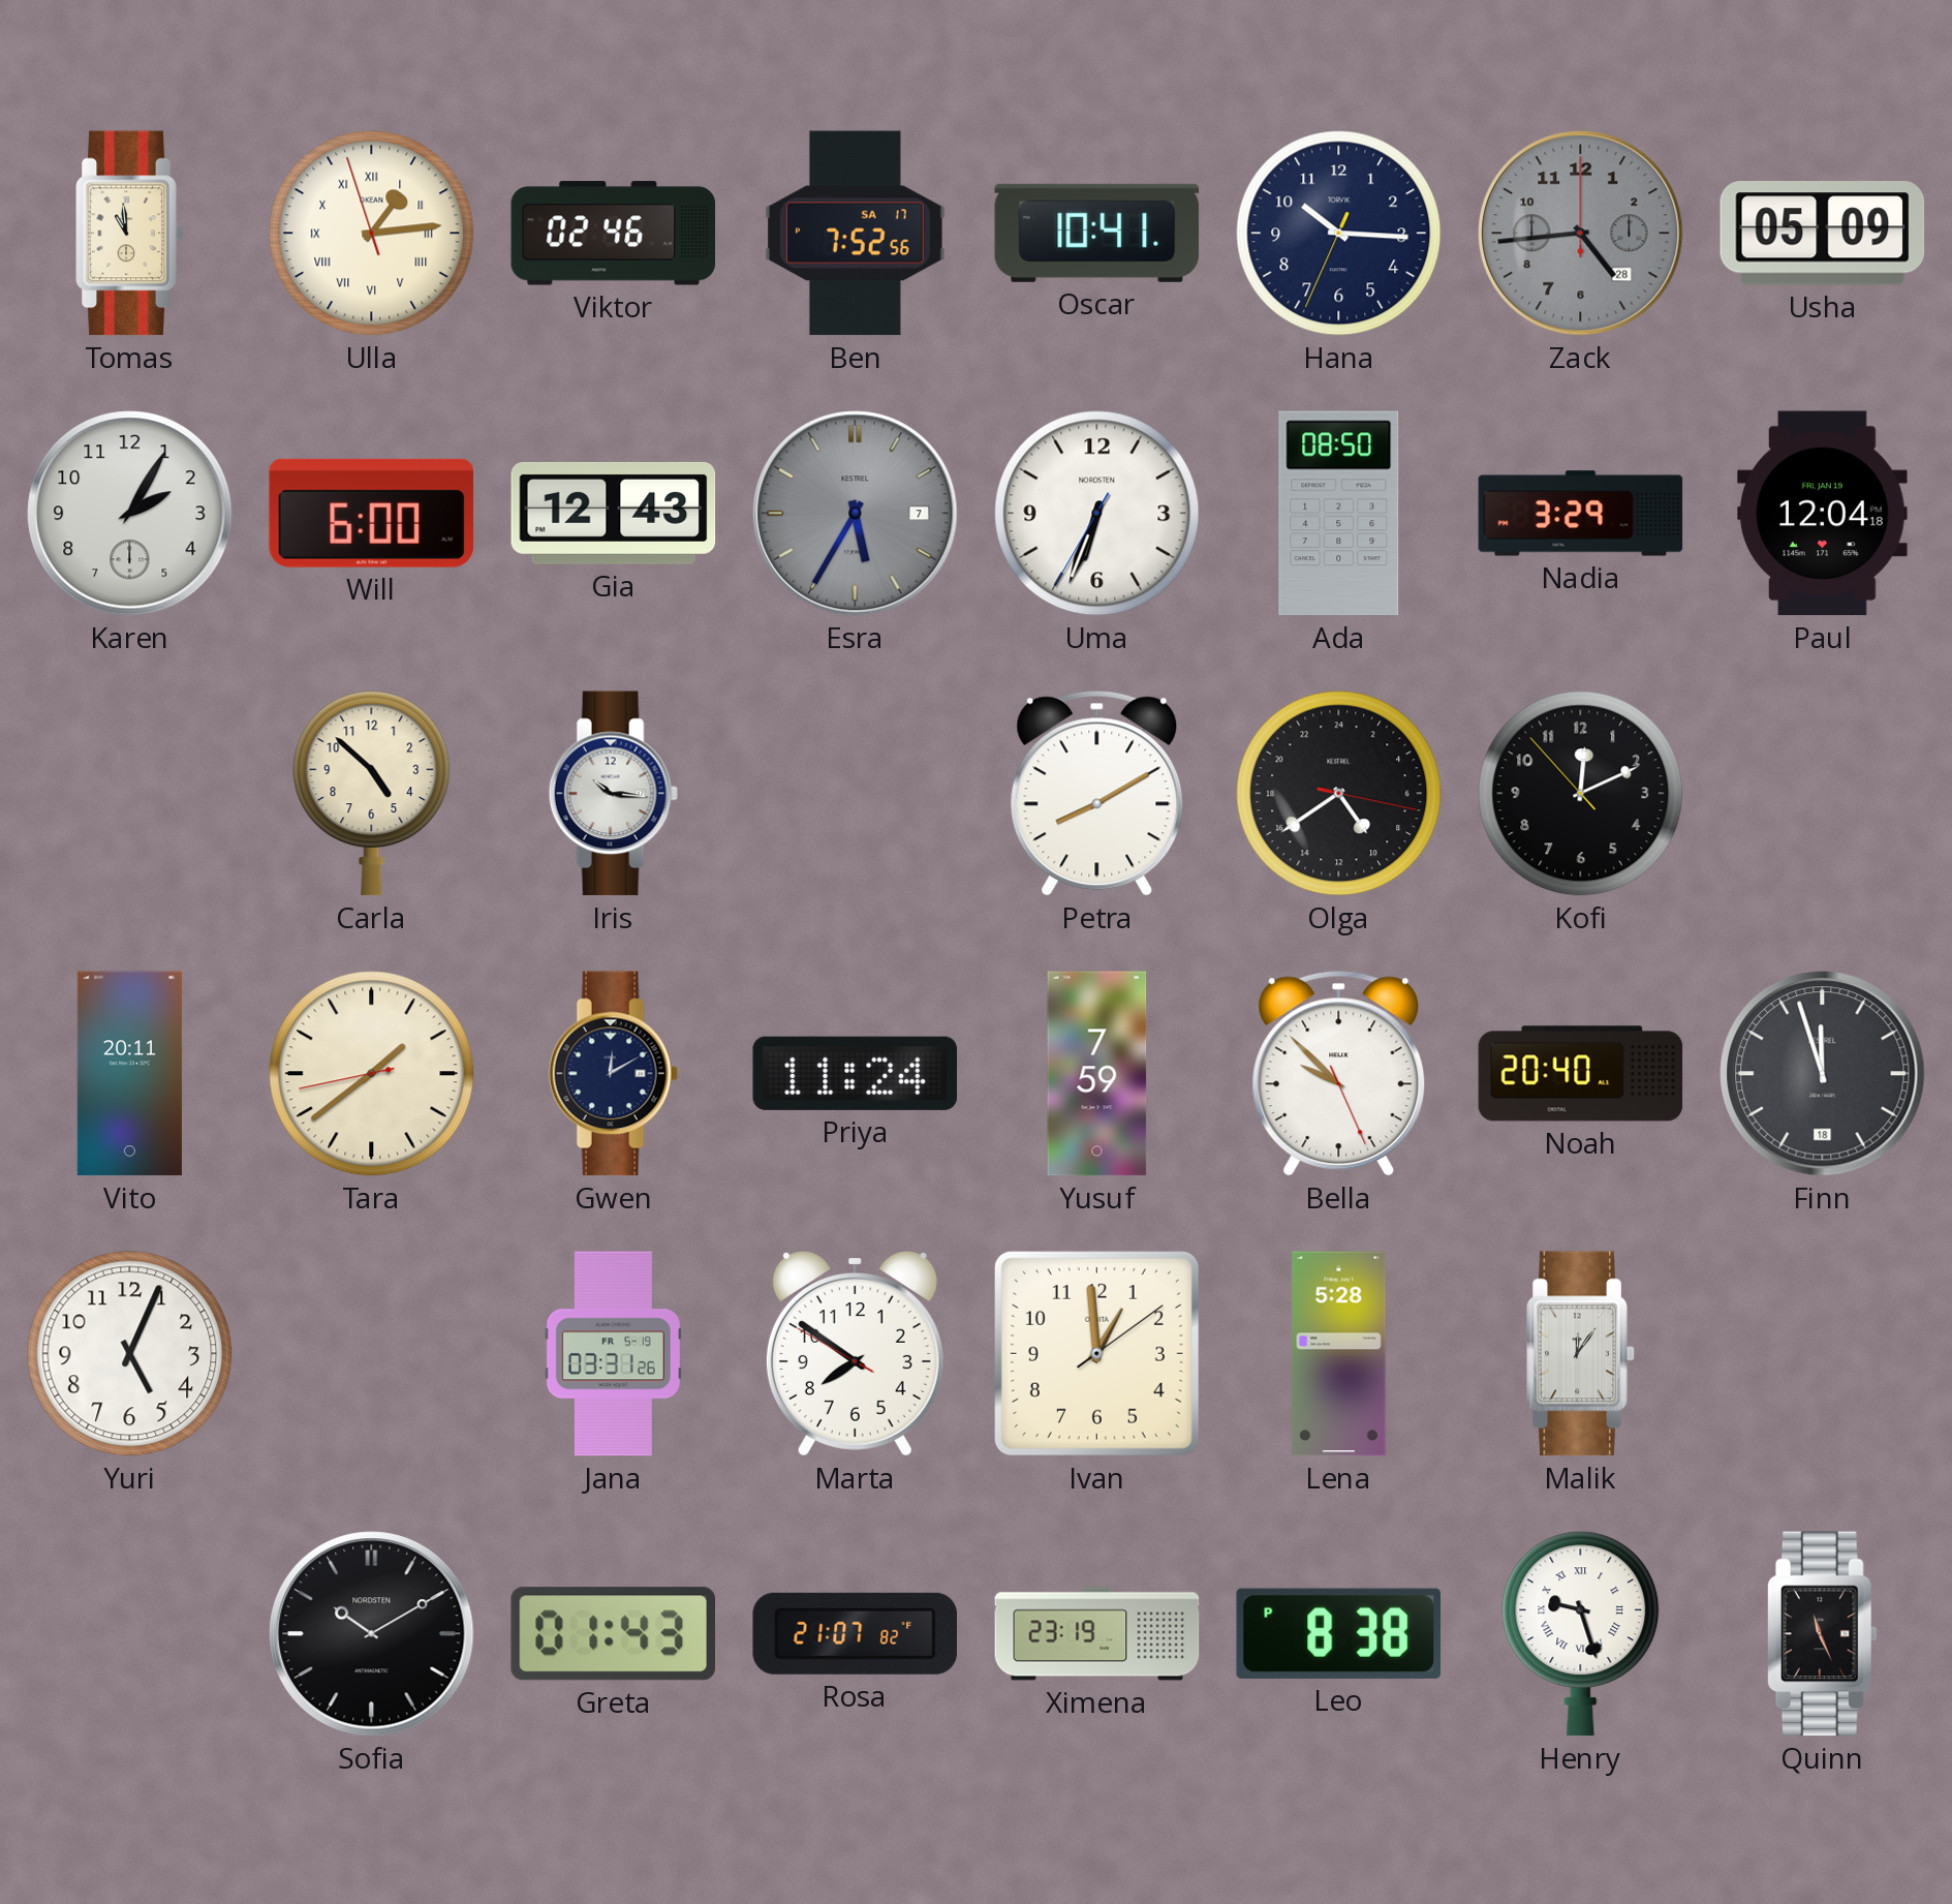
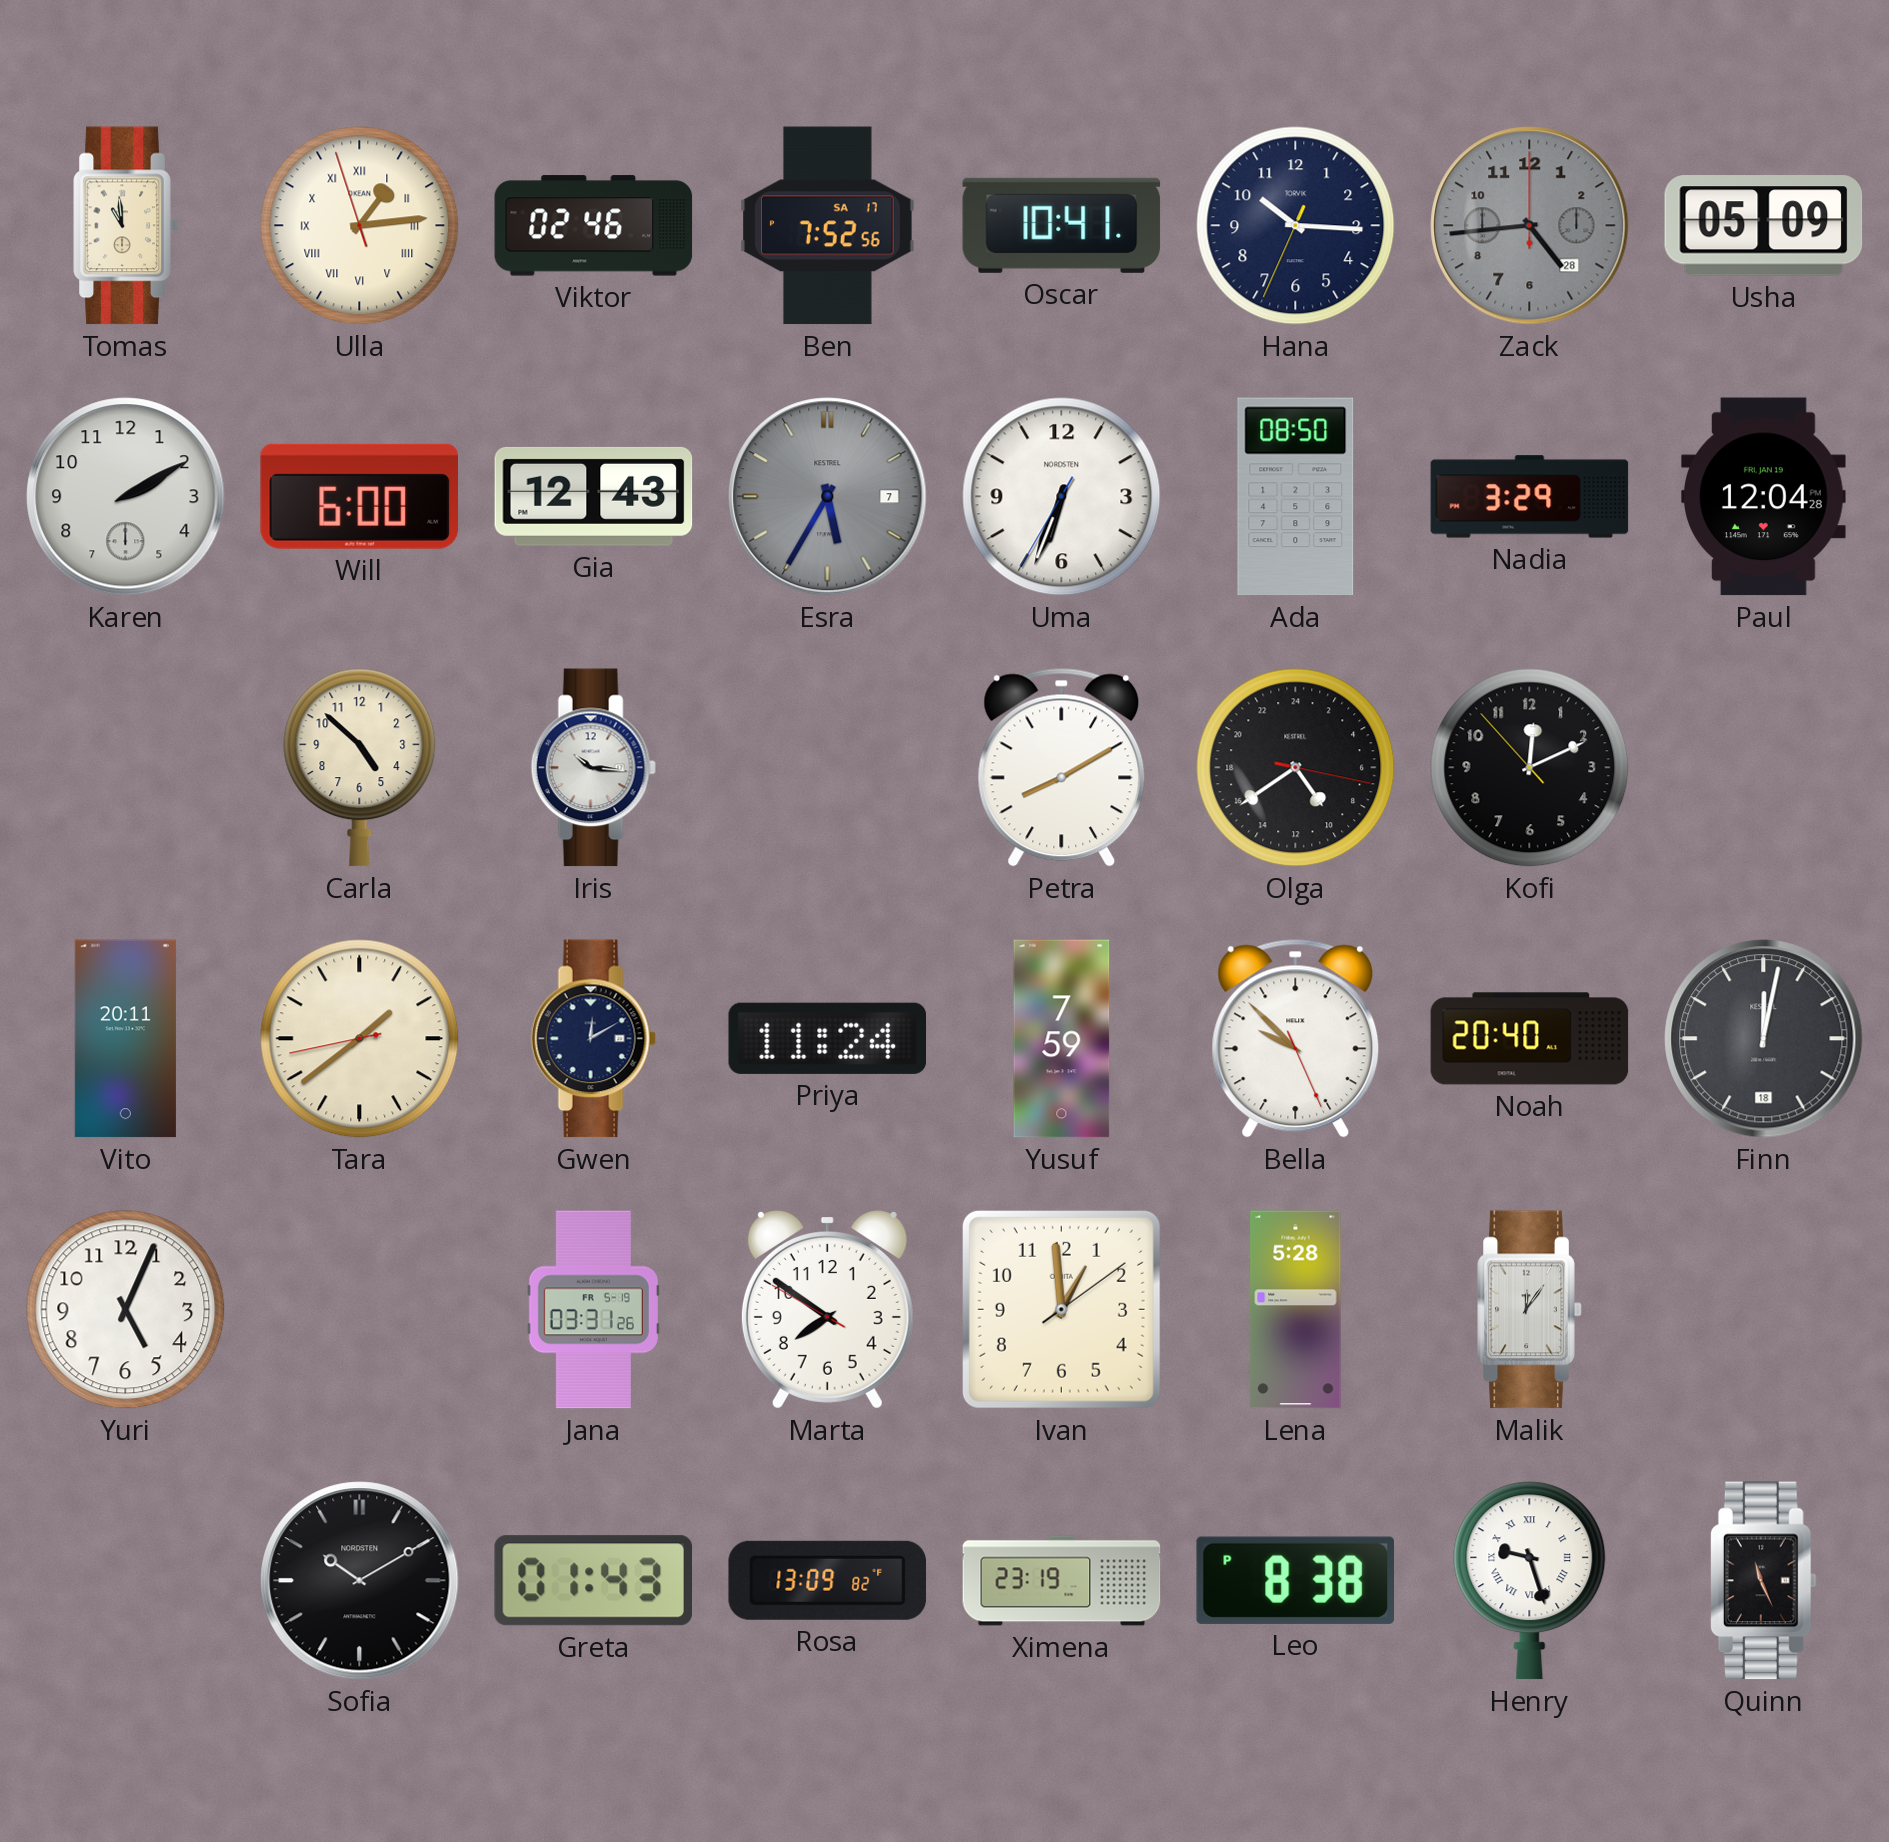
Karen: 2:05 -> 2:10 (126, 497)
Paul: 12:04:18 -> 12:04:28 (1764, 497)
Finn: 11:57 -> 12:02 (1764, 1039)
Rosa: 21:07 -> 13:09 (828, 1580)
